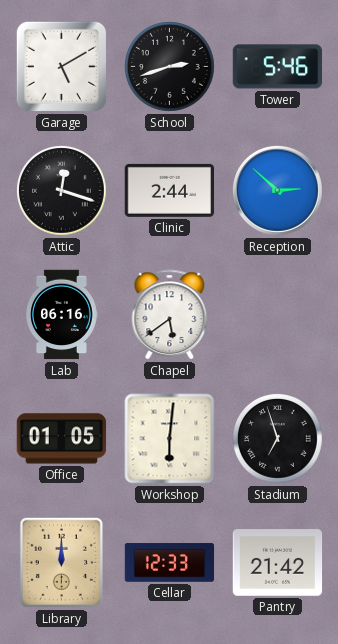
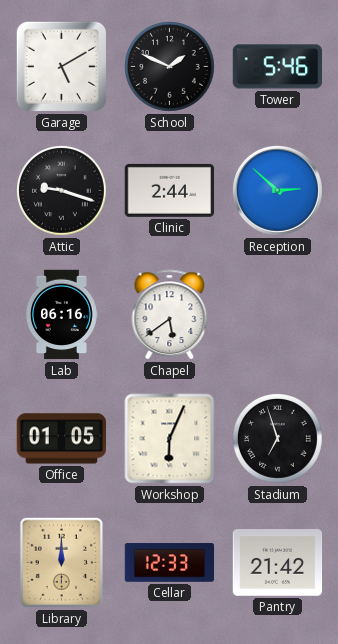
School: 2:42 -> 1:49 (170, 67)
Attic: 12:18 -> 9:18 (62, 191)
Workshop: 6:01 -> 6:04 (170, 439)
